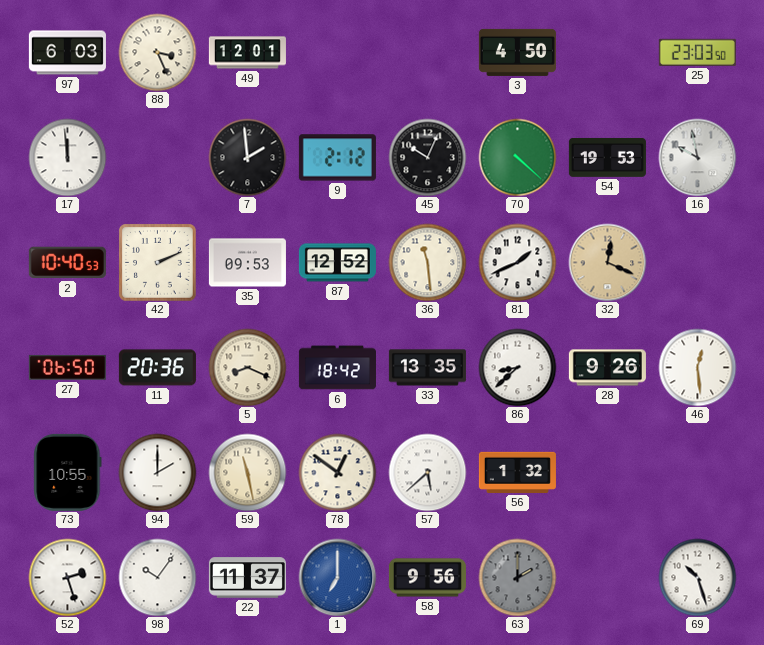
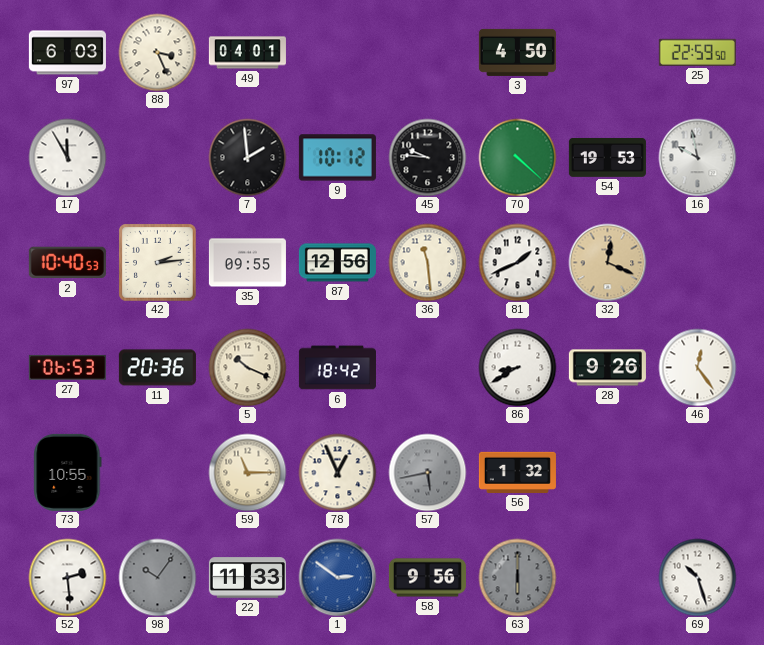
49: 12:01 -> 04:01 (247, 53)
25: 23:03 -> 22:59 (697, 52)
17: 11:59 -> 11:55 (67, 157)
9: 2:12 -> 10:12 (337, 158)
45: 10:04 -> 9:46 (427, 157)
42: 2:11 -> 2:14 (158, 263)
35: 09:53 -> 09:55 (247, 263)
87: 12:52 -> 12:56 (337, 263)
27: 06:50 -> 06:53 (67, 367)
5: 8:19 -> 10:19 (247, 367)
33: 13:35 -> none (427, 368)
86: 8:38 -> 8:40 (517, 367)
46: 12:29 -> 12:24 (697, 367)
94: 2:00 -> none (157, 472)
59: 11:28 -> 11:15 (247, 472)
78: 12:51 -> 12:56 (337, 472)
57: 5:38 -> 5:43 (427, 472)
57 dial: white -> grey (427, 472)
52: 2:27 -> 2:29 (67, 577)
98 dial: white -> grey (157, 577)
22: 11:37 -> 11:33 (247, 578)
1: 7:00 -> 2:51 (337, 577)
63: 2:00 -> 6:00 (517, 577)
